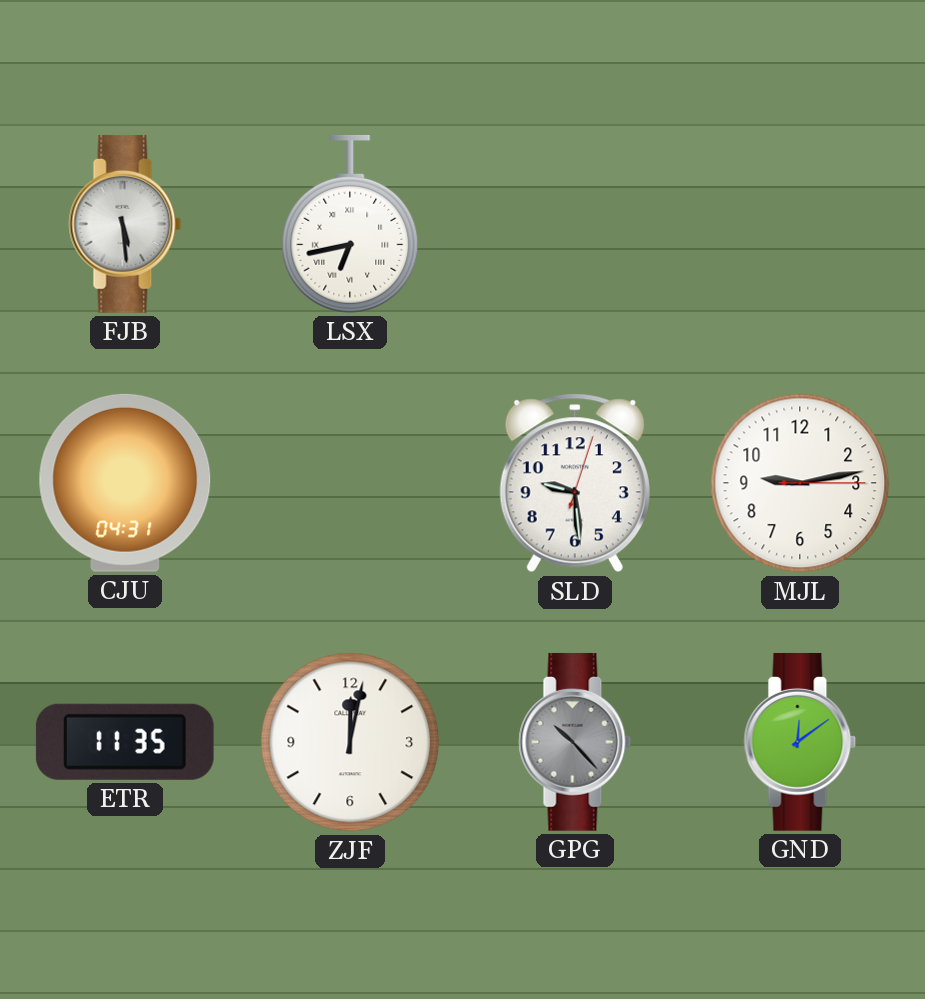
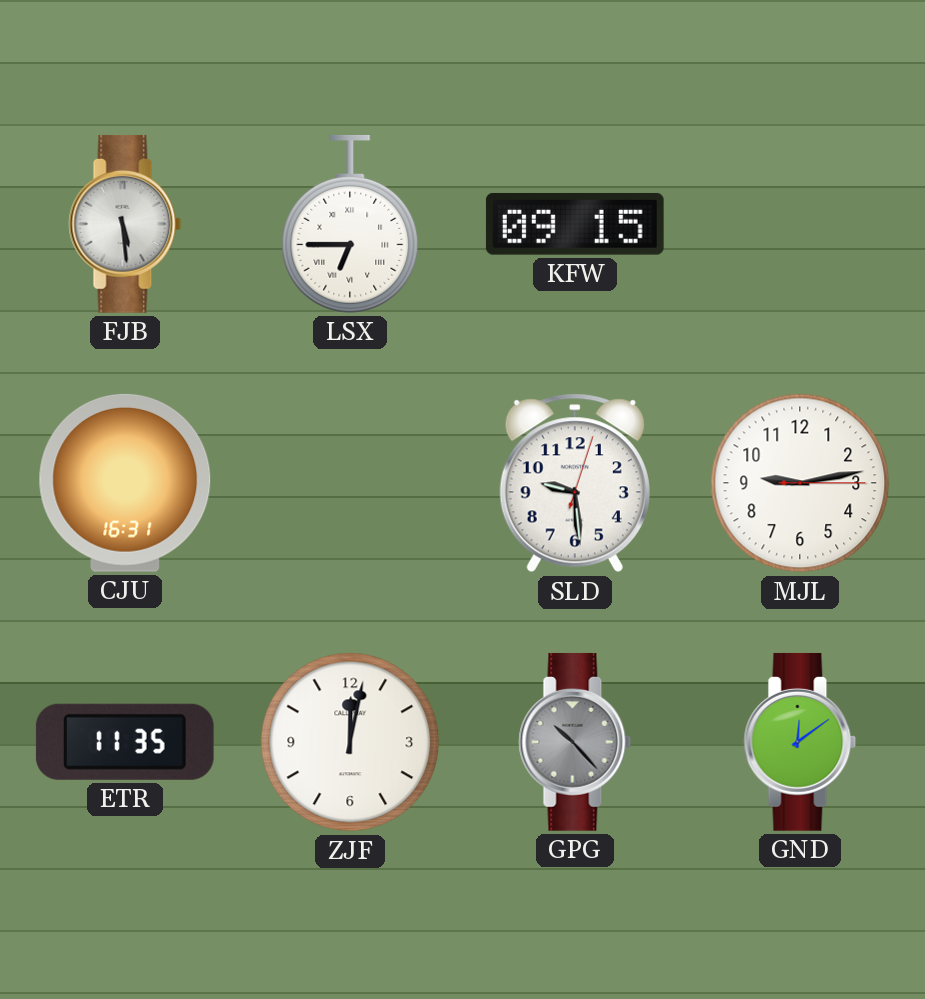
LSX: 6:43 -> 6:45 (350, 224)
KFW: none -> 09:15 (575, 224)
CJU: 04:31 -> 16:31 (125, 483)
